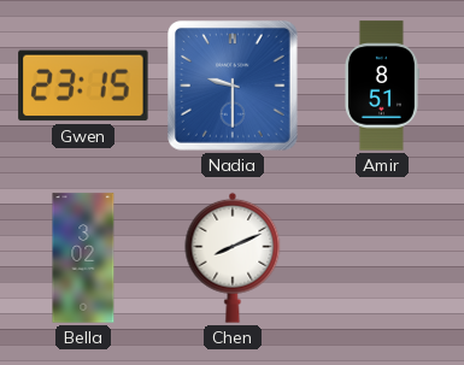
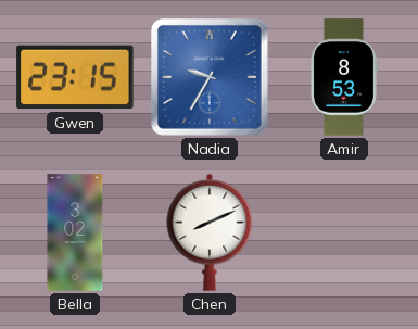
Nadia: 9:30 -> 9:35 (211, 78)
Amir: 8:51 -> 8:53 (343, 77)
